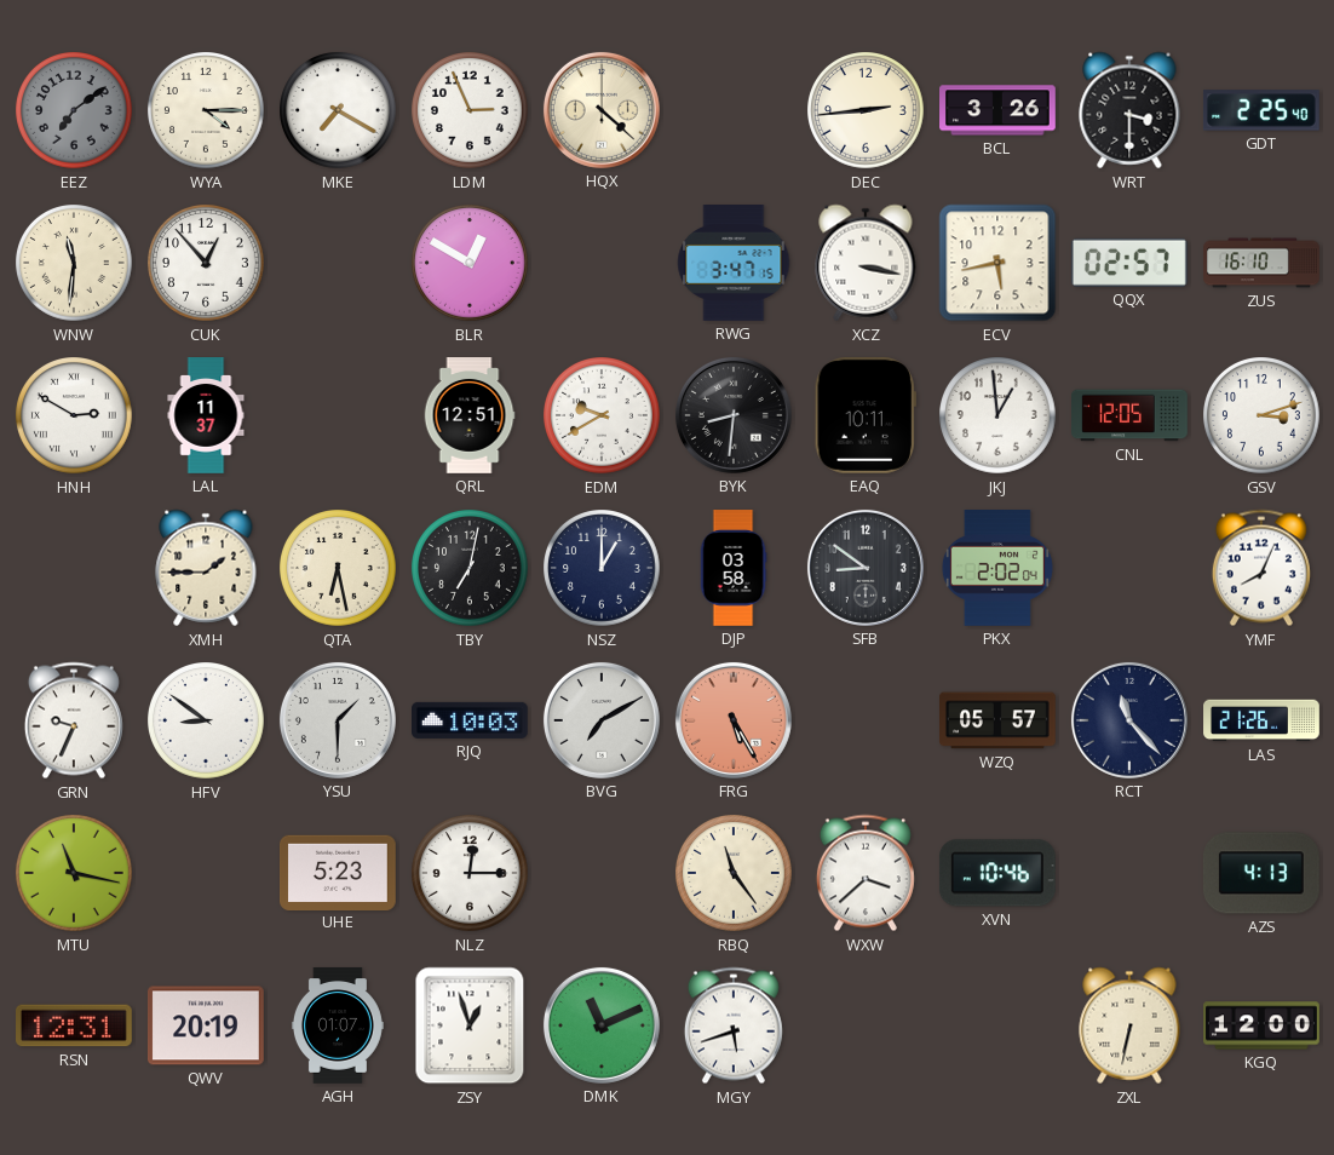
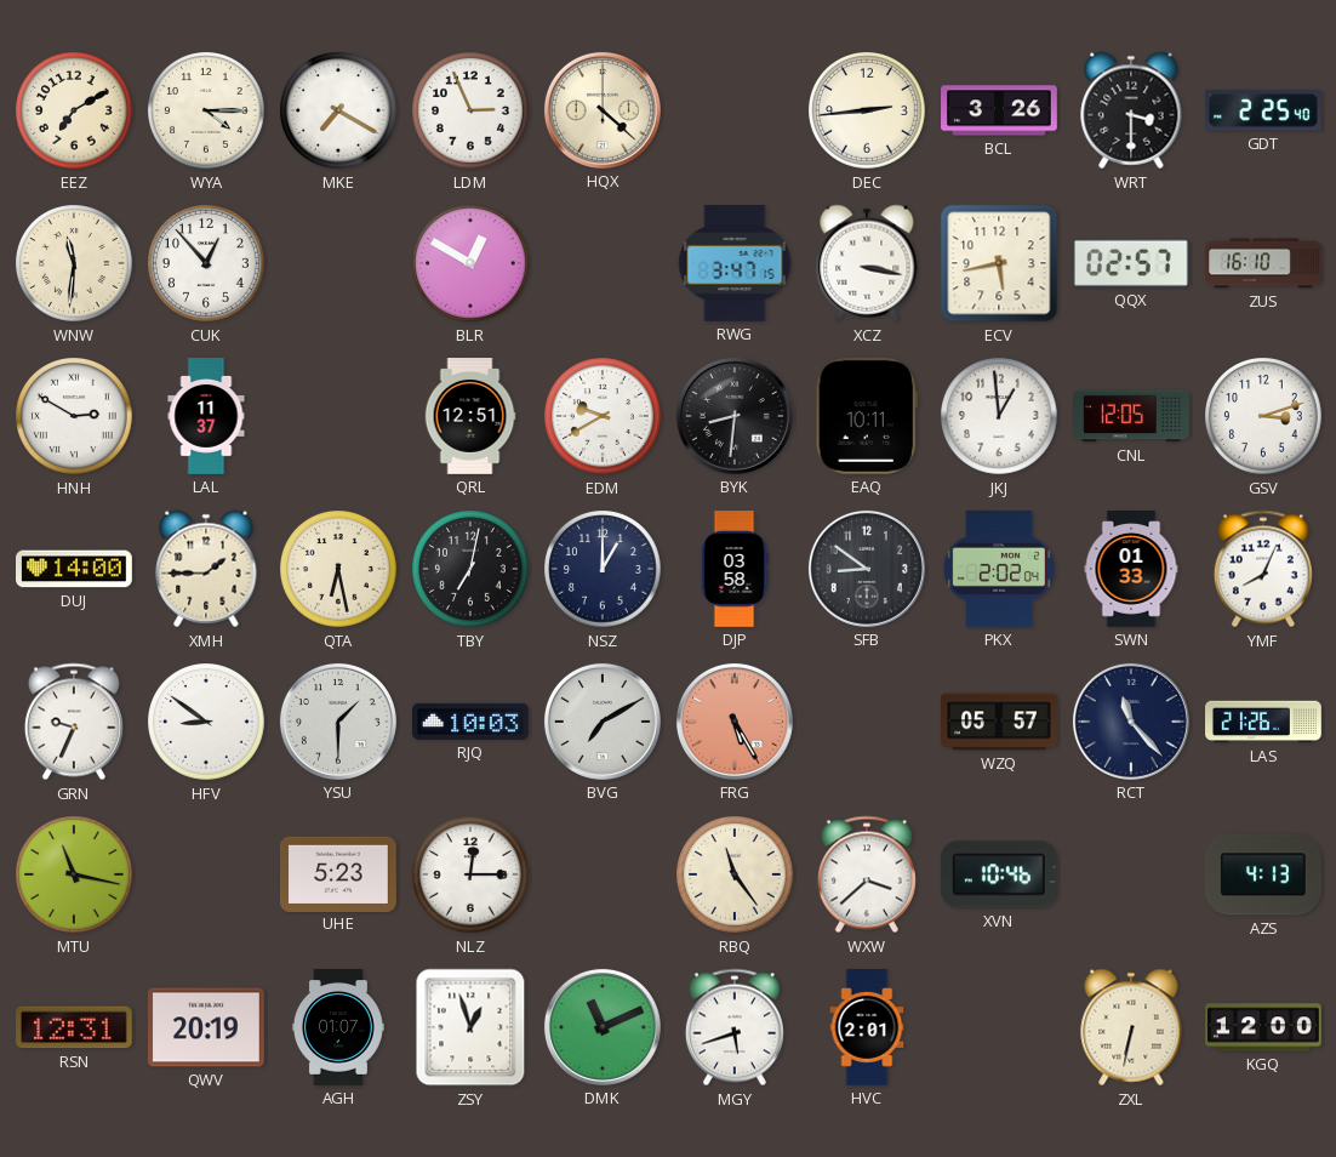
EEZ: 7:09 -> 7:10 (75, 112)
EEZ dial: grey -> cream (75, 112)
DUJ: none -> 14:00 (75, 569)
SWN: none -> 01:33 (1131, 569)
HVC: none -> 2:01 (867, 1027)
